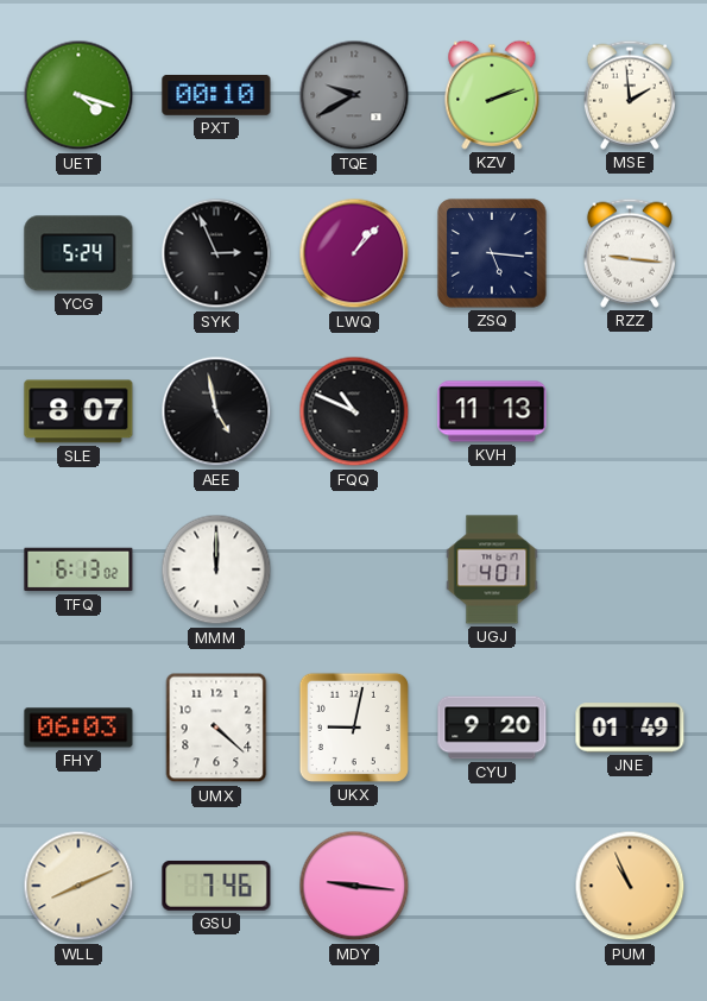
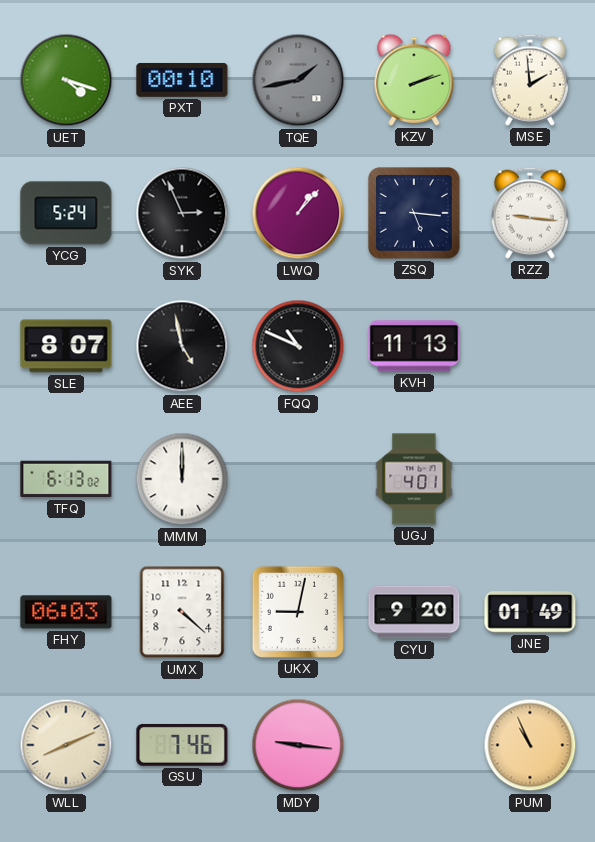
TQE: 9:40 -> 1:43 (298, 80)
